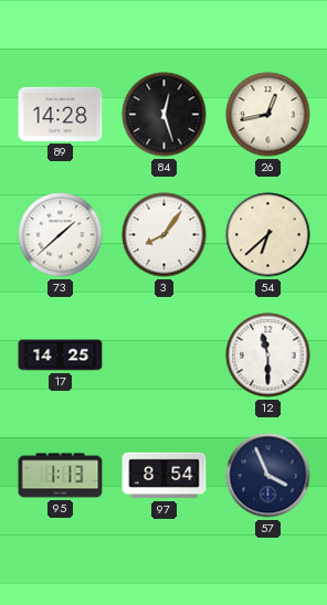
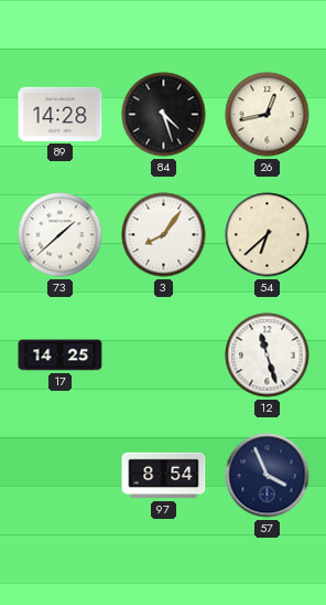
84: 12:27 -> 4:27 (164, 115)
12: 11:30 -> 11:27 (268, 355)
95: 1:13 -> none (61, 476)
